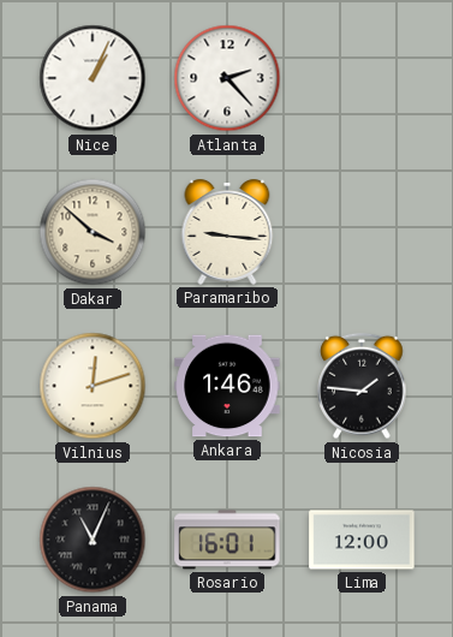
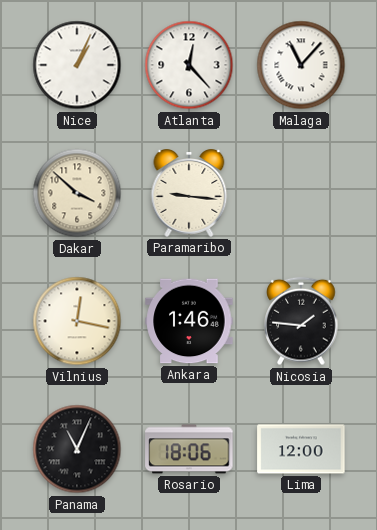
Atlanta: 2:23 -> 12:23 (189, 65)
Malaga: none -> 11:07 (301, 65)
Vilnius: 12:12 -> 12:17 (77, 321)
Rosario: 16:01 -> 18:06 (189, 449)
